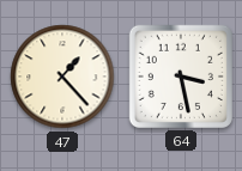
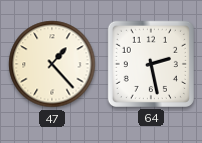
64: 3:28 -> 2:28 (151, 64)
